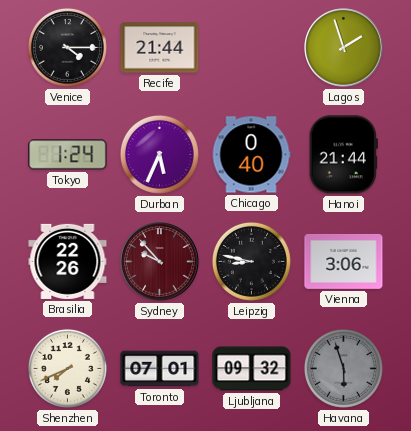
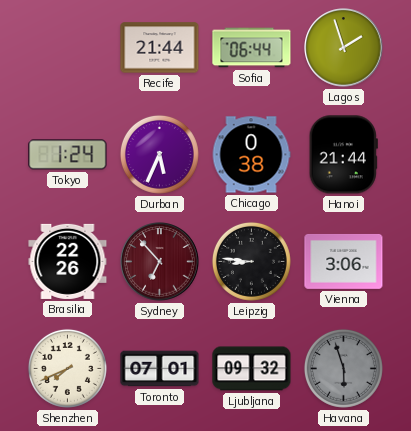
Venice: 4:15 -> none (67, 47)
Sofia: none -> 06:44 (252, 48)
Chicago: 0:40 -> 0:38 (251, 155)
Sydney: 9:53 -> 6:53 (160, 262)
Leipzig: 8:47 -> 8:46 (251, 261)
